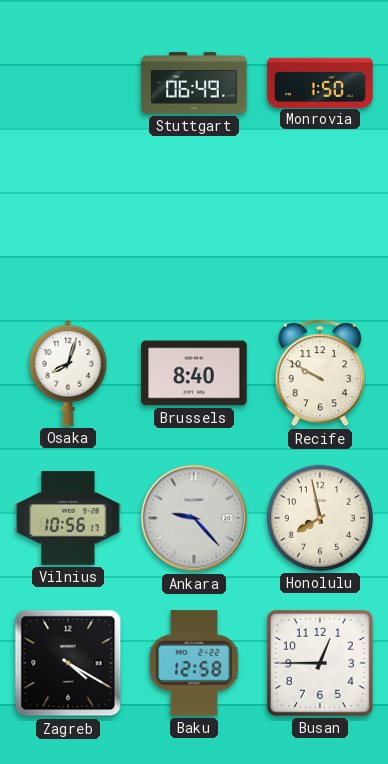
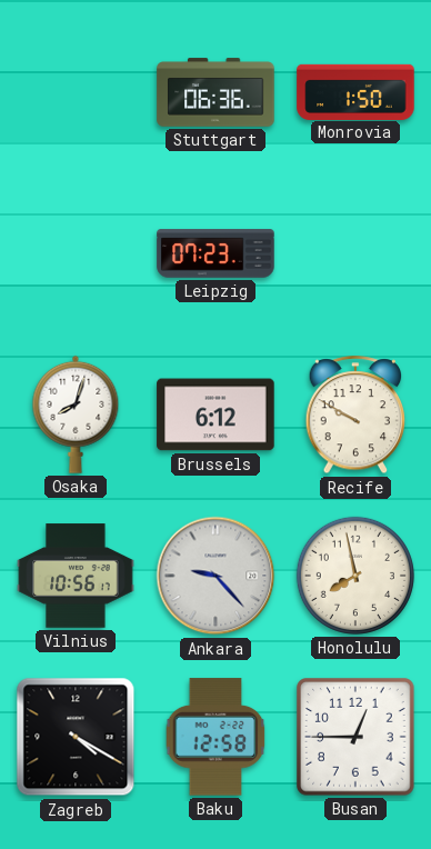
Stuttgart: 06:49 -> 06:36 (215, 92)
Leipzig: none -> 07:23 (215, 253)
Brussels: 8:40 -> 6:12 (215, 414)
